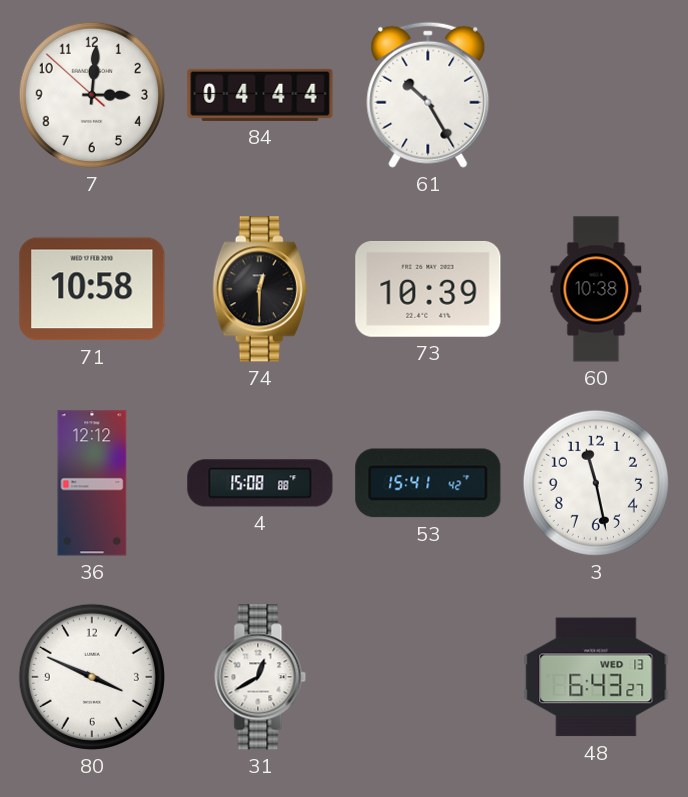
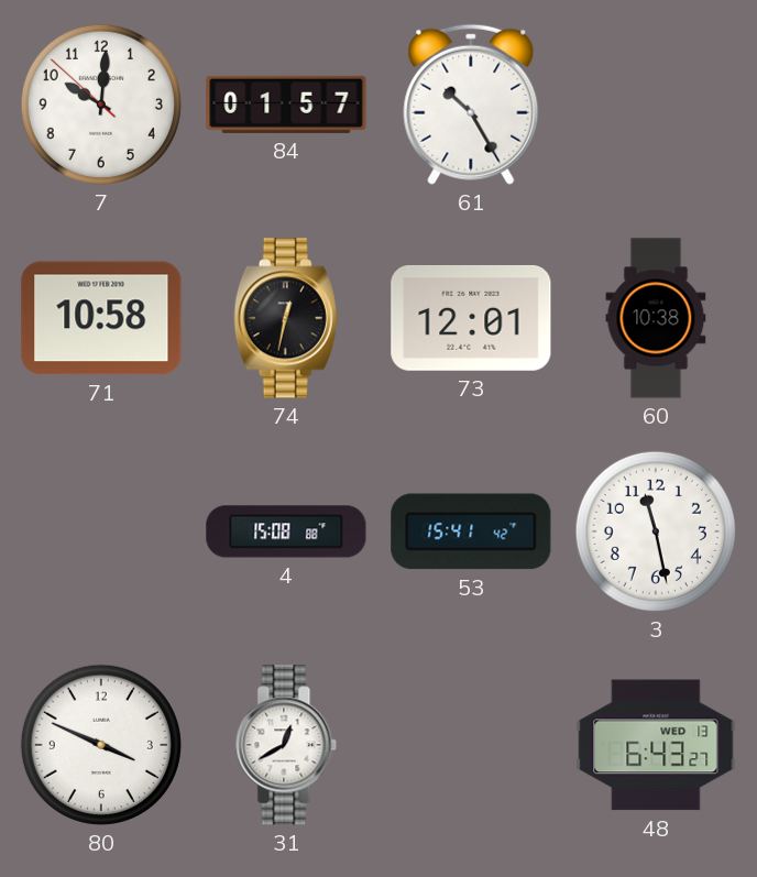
7: 3:00 -> 10:00 (101, 105)
84: 04:44 -> 01:57 (286, 105)
74: 12:30 -> 12:32 (286, 318)
73: 10:39 -> 12:01 (471, 318)
36: 12:12 -> none (92, 483)
